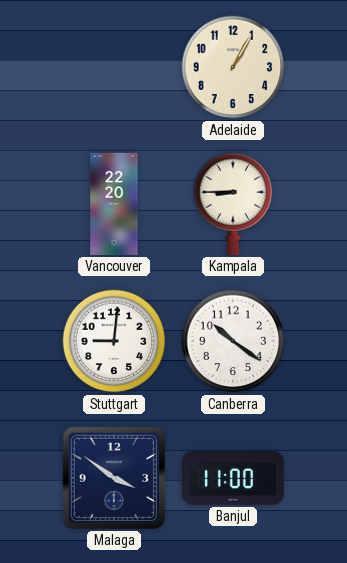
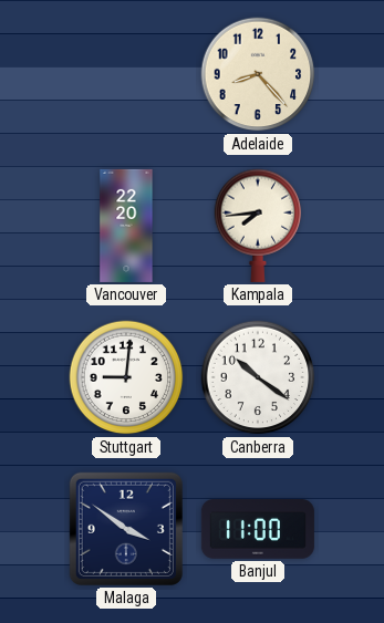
Adelaide: 1:05 -> 8:23 (258, 74)
Kampala: 8:45 -> 7:44 (258, 226)
